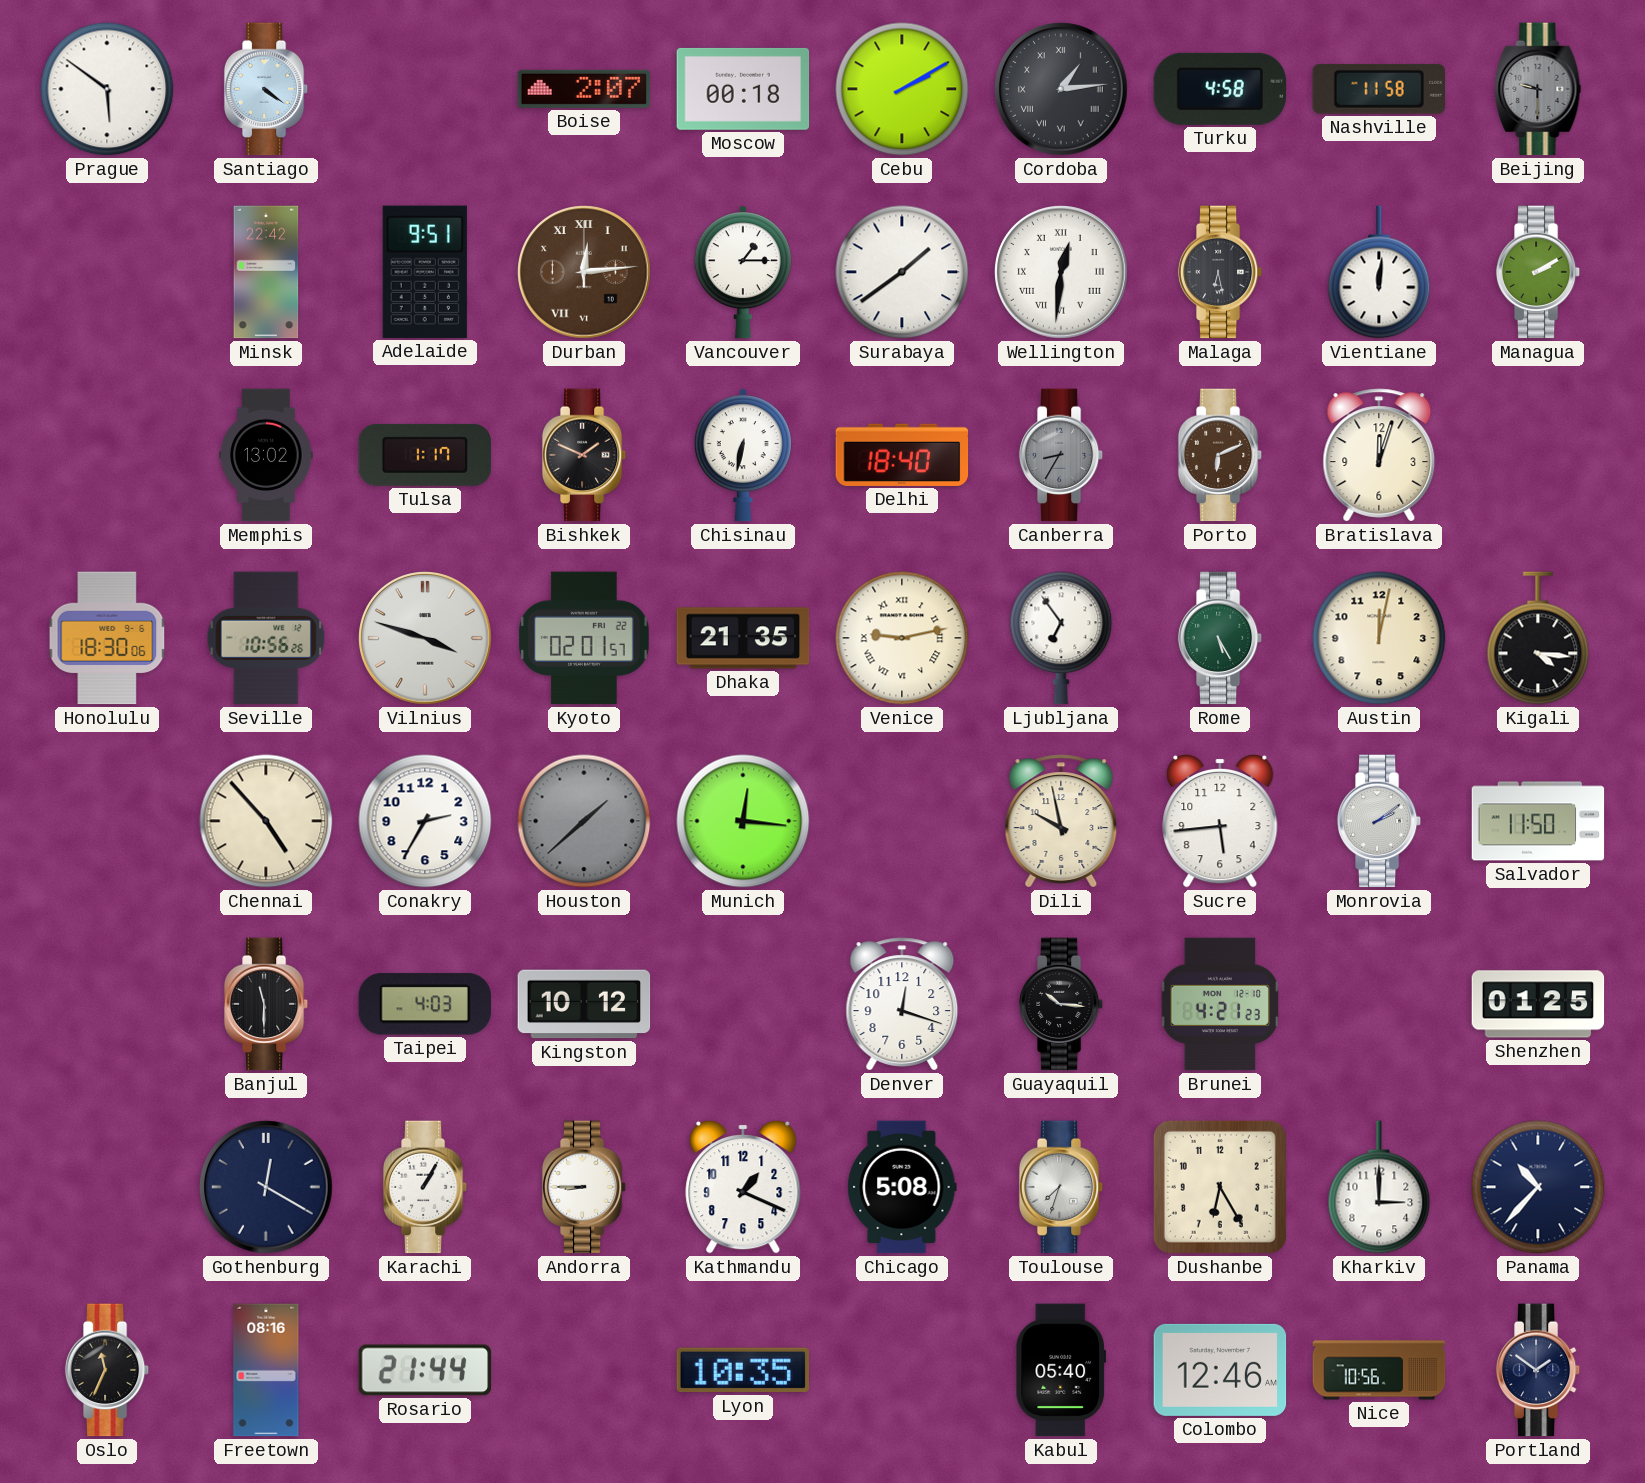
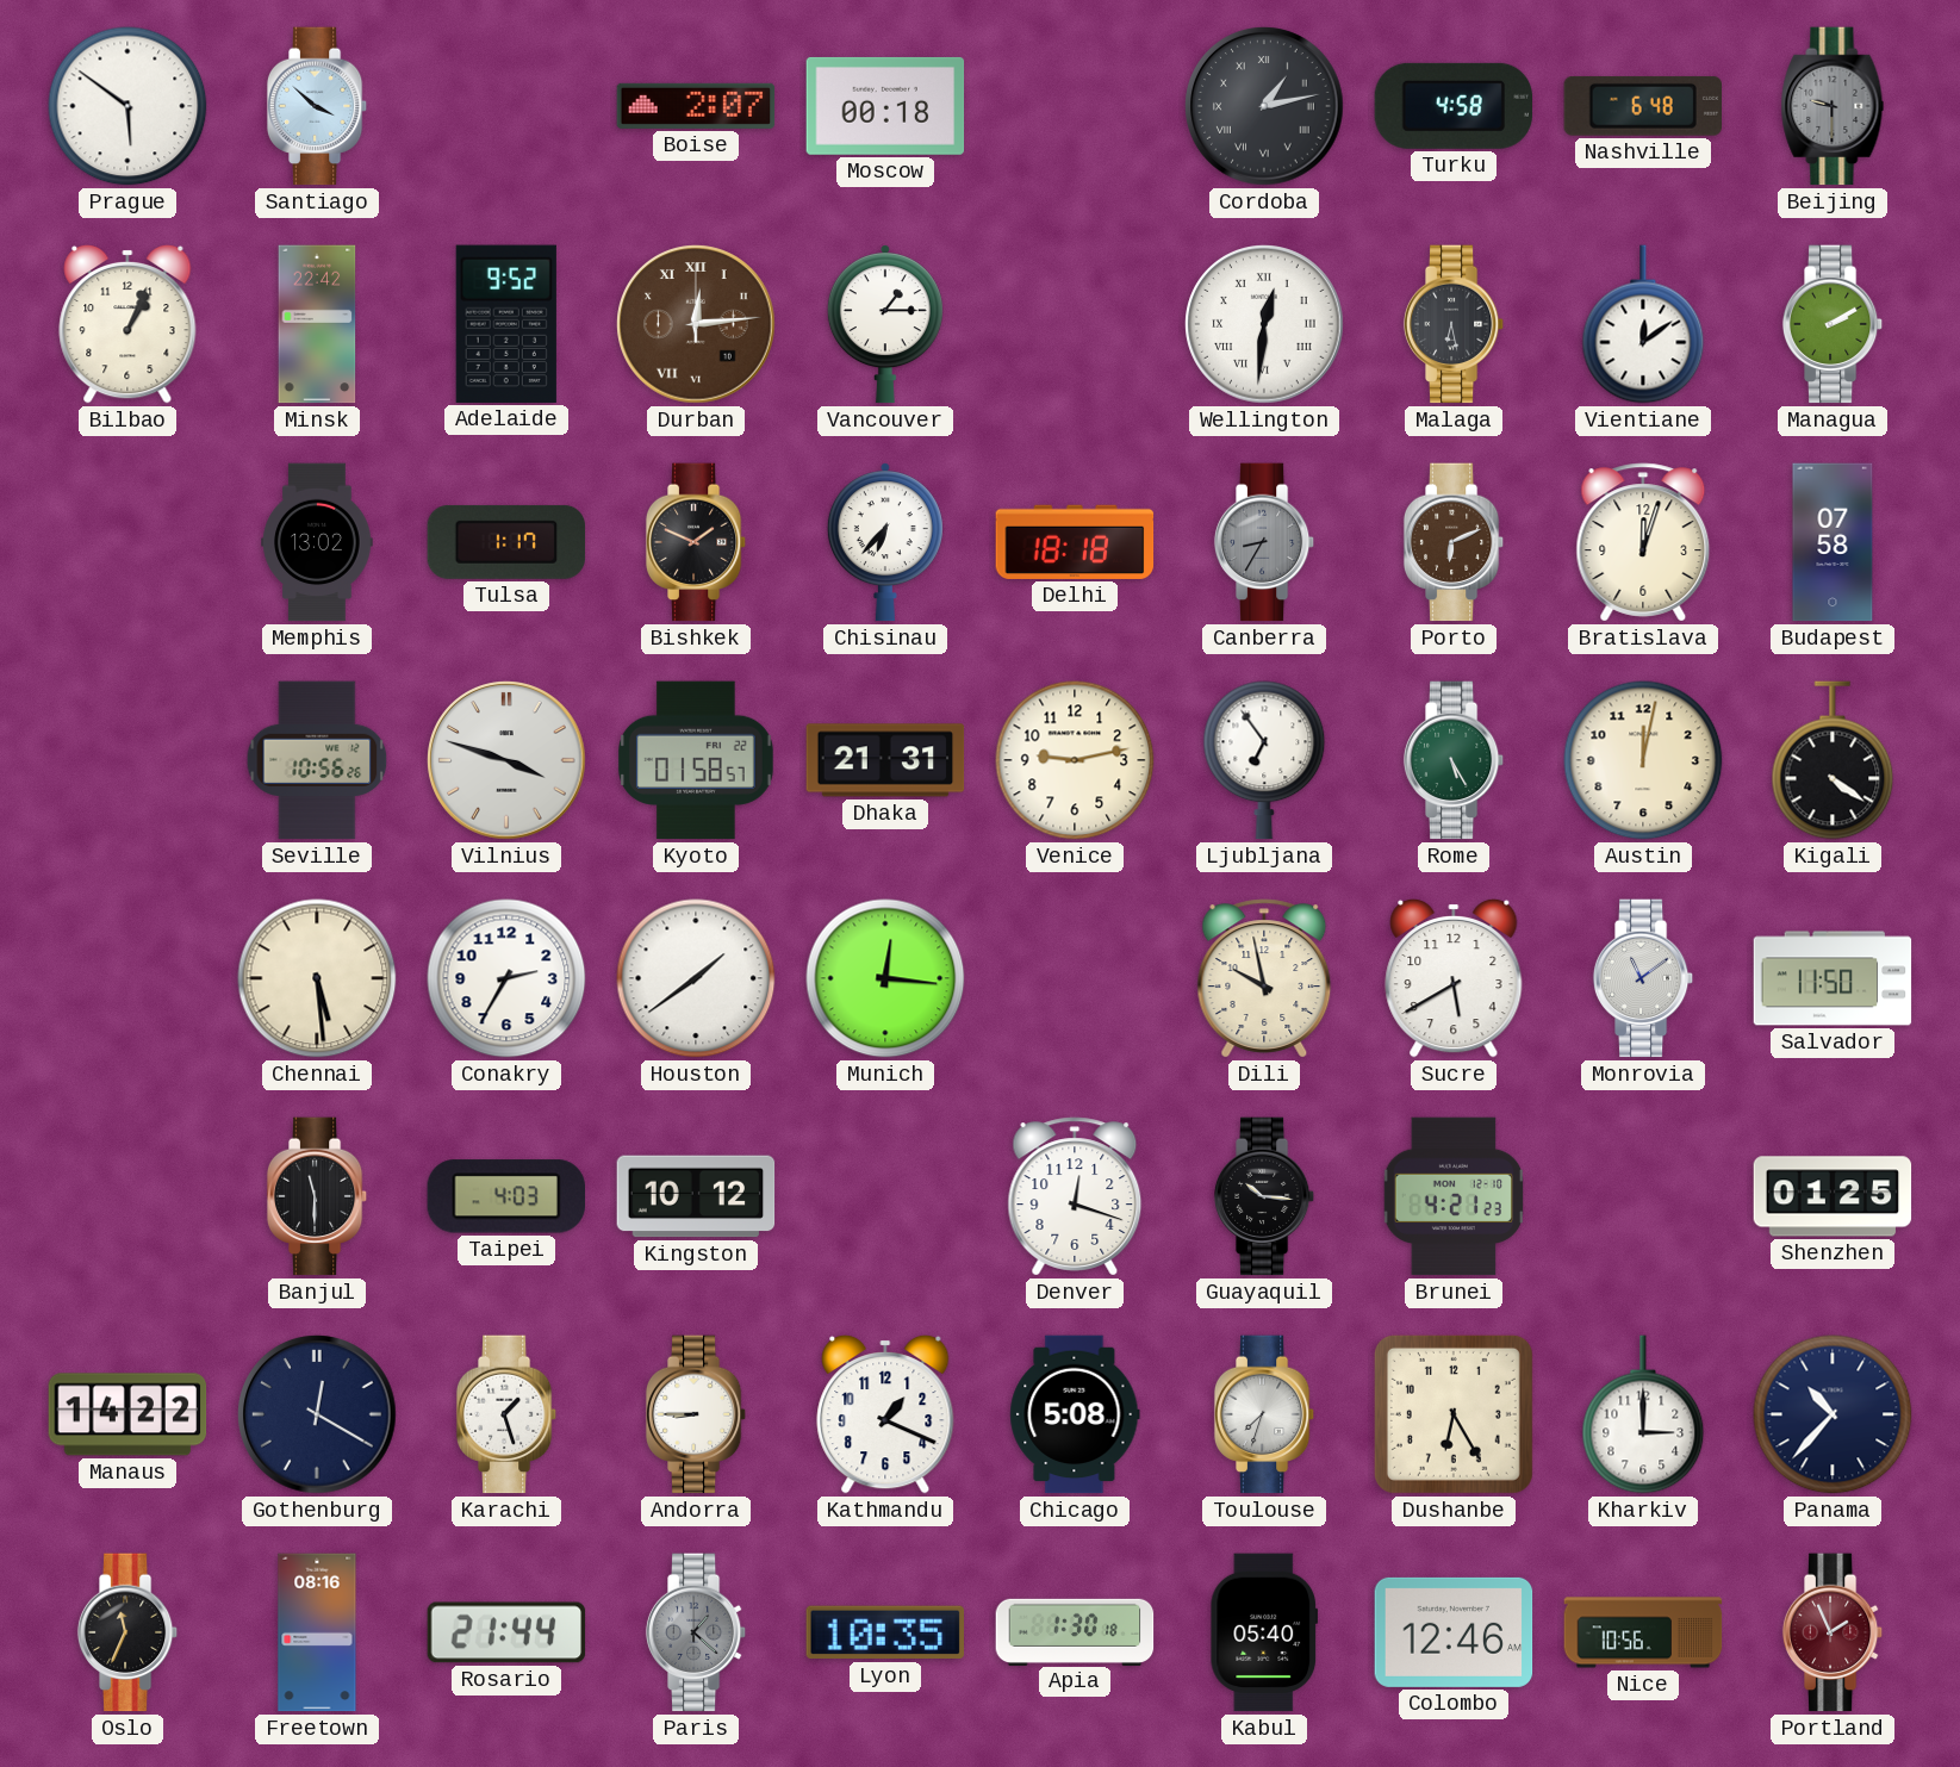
Santiago: 4:21 -> 3:52 (317, 106)
Cebu: 2:10 -> none (902, 89)
Cordoba: 1:14 -> 1:13 (1264, 106)
Nashville: 11:58 -> 6:48 (1642, 106)
Bilbao: none -> 1:04 (127, 324)
Adelaide: 9:51 -> 9:52 (506, 324)
Surabaya: 1:39 -> none (902, 272)
Vientiane: 12:01 -> 12:09 (1643, 324)
Chisinau: 6:32 -> 6:37 (885, 542)
Delhi: 18:40 -> 18:18 (1075, 542)
Budapest: none -> 07:58 (1833, 542)
Honolulu: 18:30 -> none (107, 638)
Kyoto: 02:01 -> 01:58 (696, 760)
Dhaka: 21:35 -> 21:31 (885, 760)
Venice numerals: Roman -> Arabic (1075, 760)
Kigali: 4:16 -> 4:21 (1833, 760)
Chennai: 4:53 -> 5:29 (317, 978)
Houston: 1:38 -> 1:39 (696, 978)
Houston dial: grey -> white (696, 978)
Sucre: 5:44 -> 5:40 (1454, 978)
Monrovia: 2:09 -> 11:09 (1643, 978)
Manaus: none -> 14:22 (127, 1414)
Karachi: 1:05 -> 1:27 (506, 1414)
Paris: none -> 1:22 (696, 1632)
Apia: none -> 1:30 (1075, 1631)
Portland: 1:51 -> 1:56 (1833, 1632)
Portland dial: navy -> burgundy (1833, 1632)
